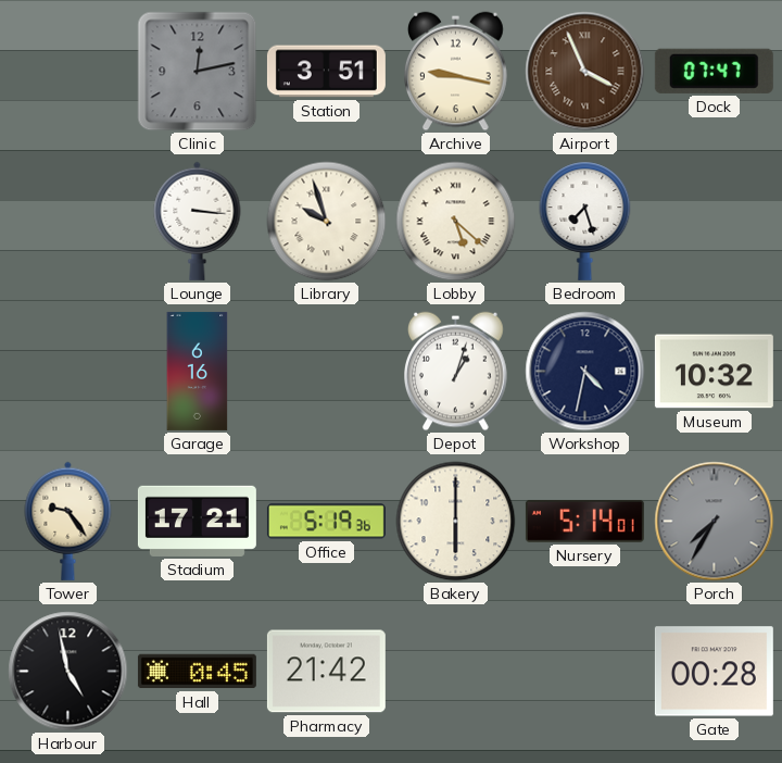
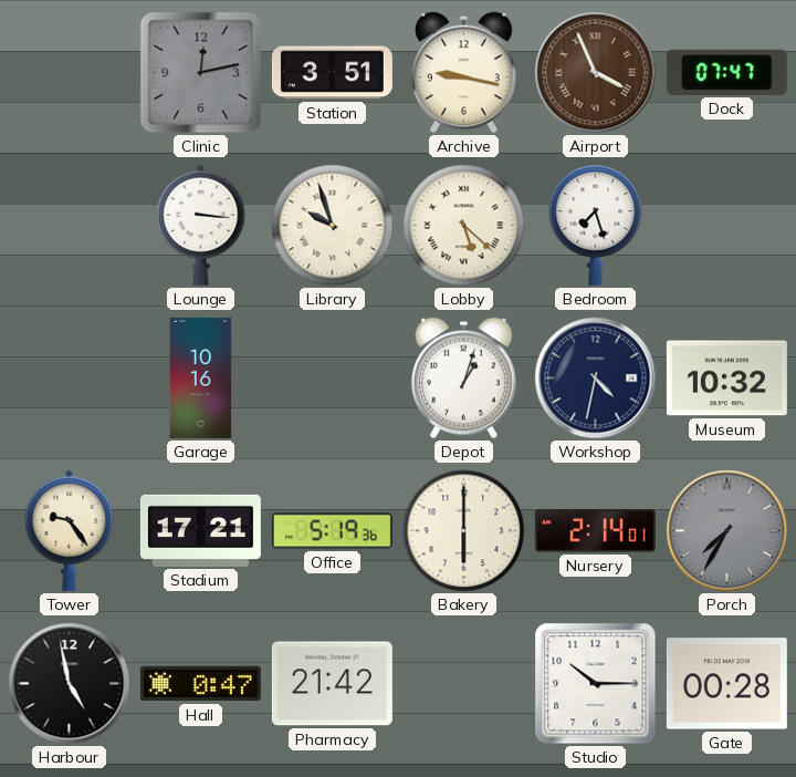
Garage: 6:16 -> 10:16 (201, 377)
Nursery: 5:14 -> 2:14 (595, 530)
Hall: 0:45 -> 0:47 (200, 684)
Studio: none -> 10:15 (596, 684)
